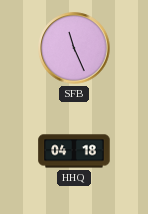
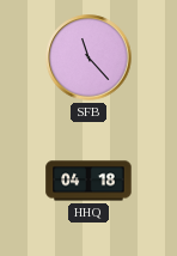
SFB: 11:26 -> 11:23 (89, 57)
